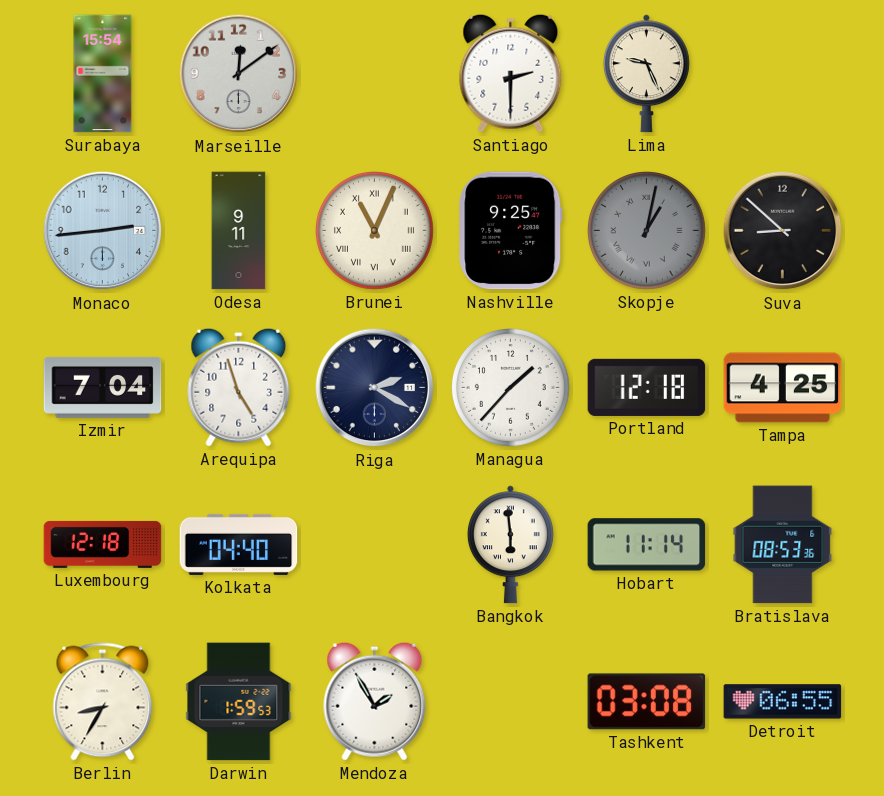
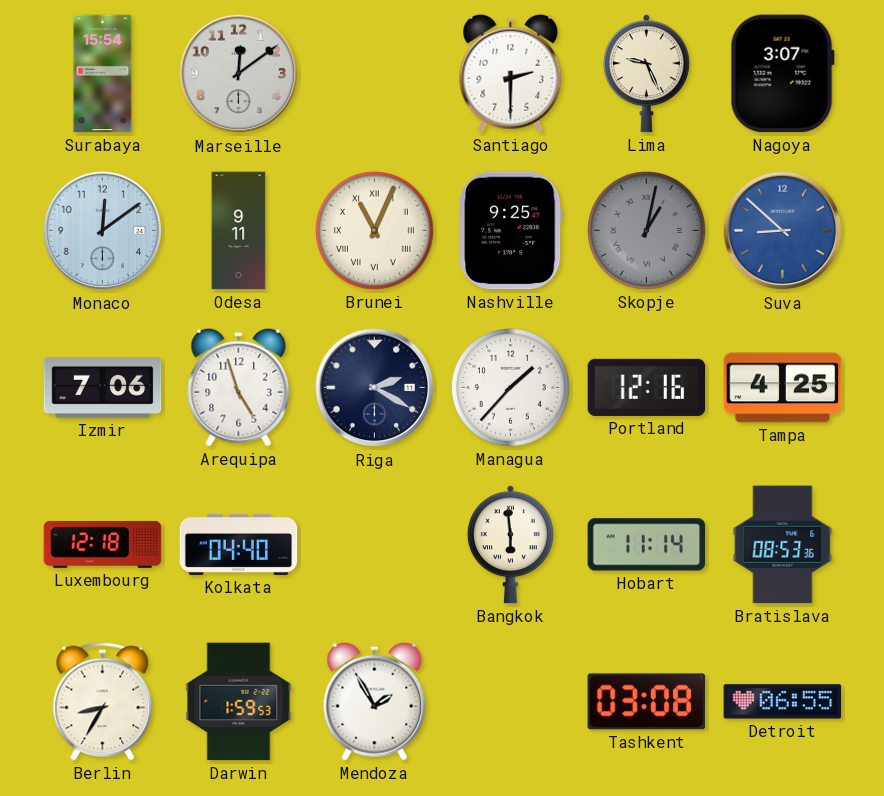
Nagoya: none -> 3:07 (782, 74)
Monaco: 2:44 -> 12:09 (103, 231)
Suva dial: black -> blue (783, 231)
Izmir: 7:04 -> 7:06 (103, 388)
Portland: 12:18 -> 12:16 (647, 387)
